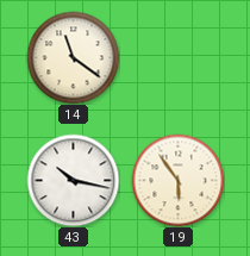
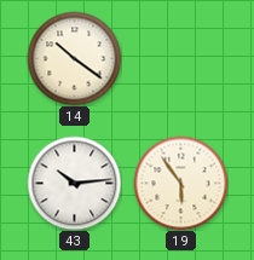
14: 11:21 -> 10:21 (74, 58)
43: 10:17 -> 10:14 (74, 183)
